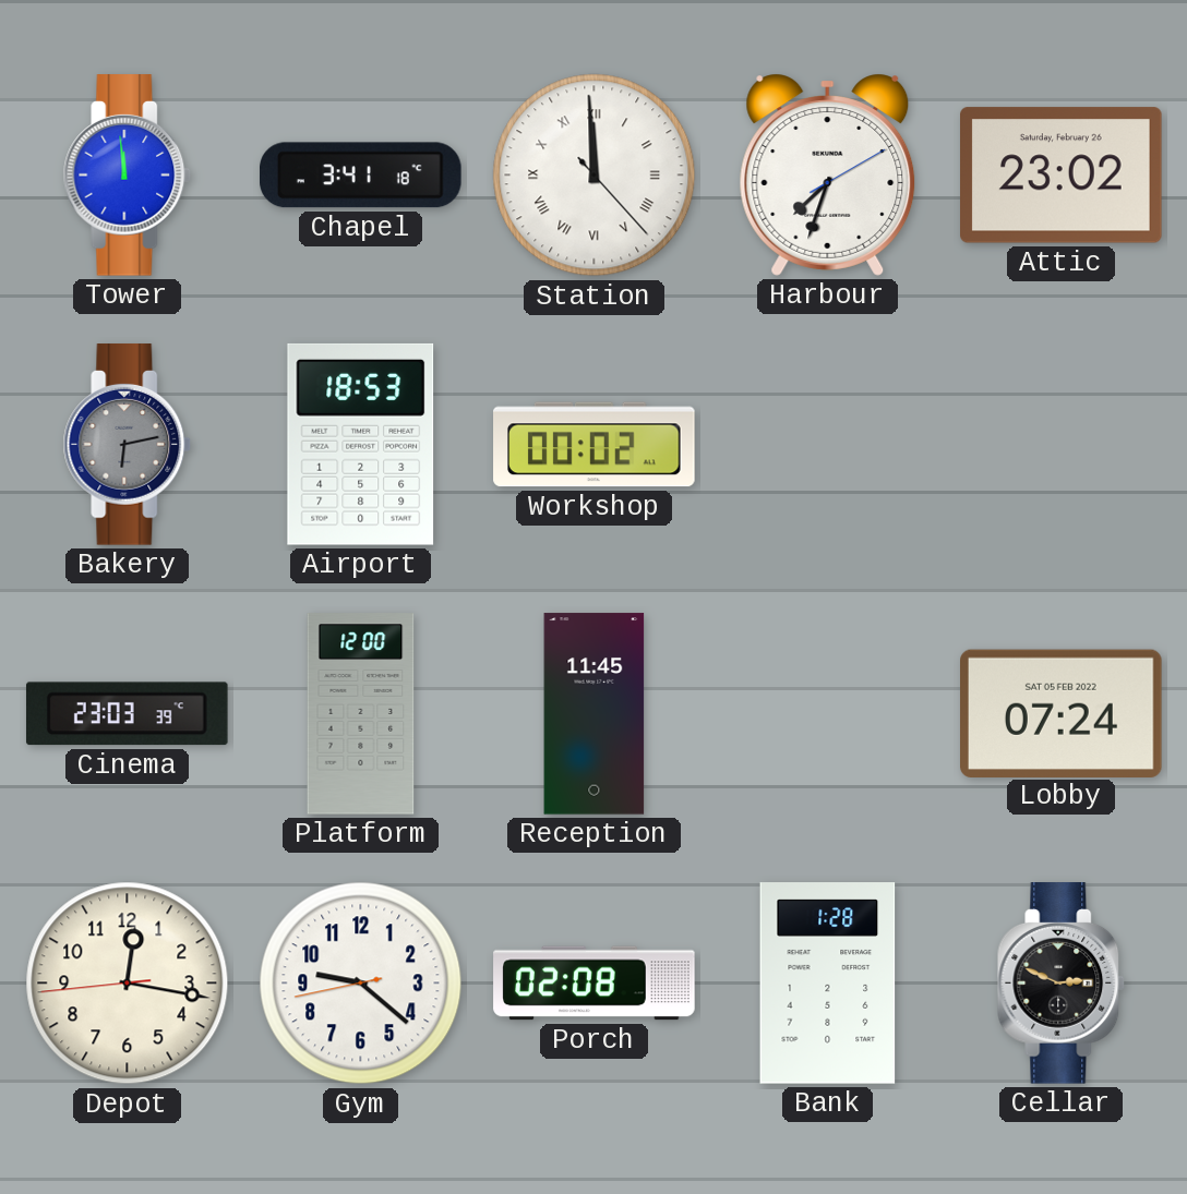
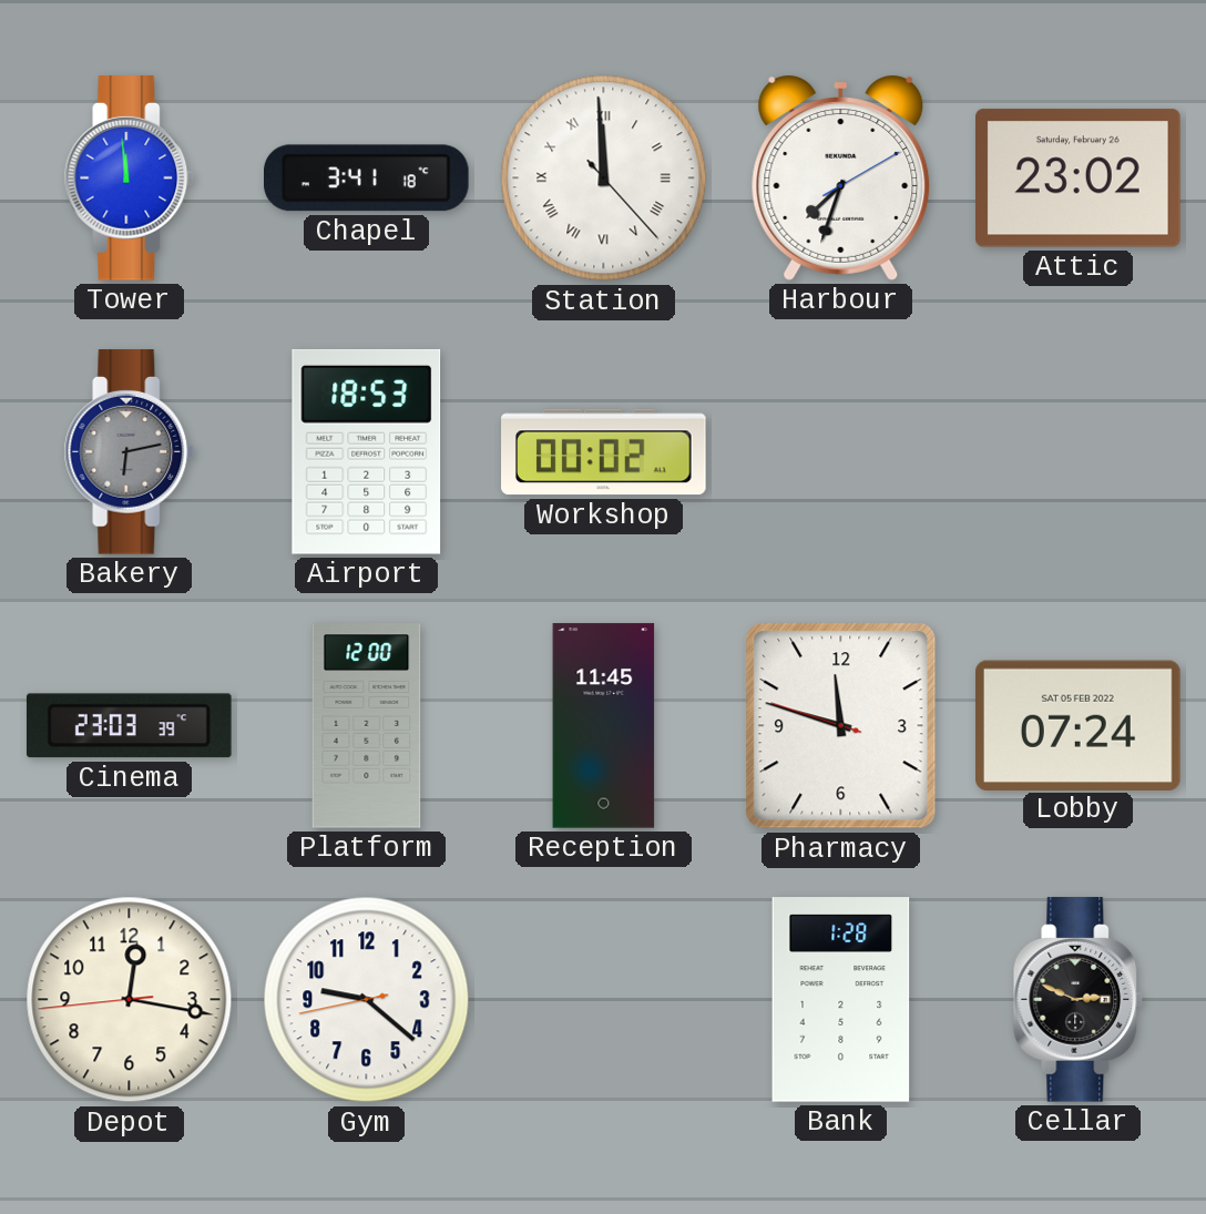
Pharmacy: none -> 11:47 (841, 726)
Porch: 02:08 -> none (595, 984)
